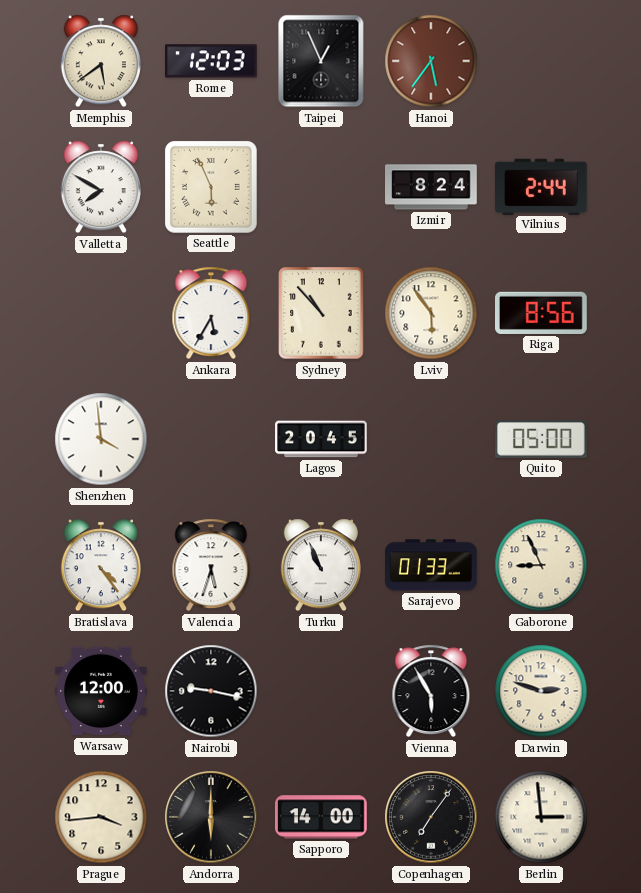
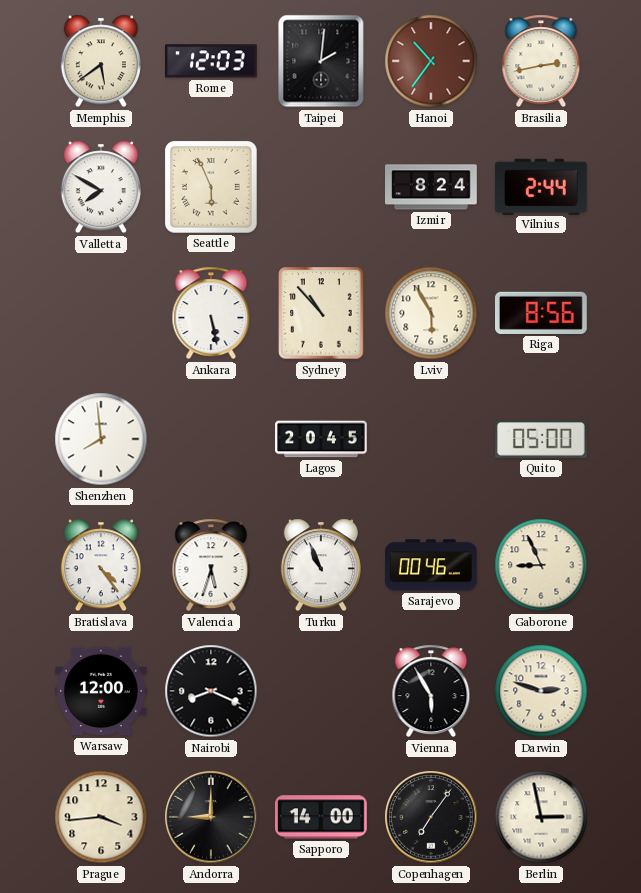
Taipei: 12:56 -> 2:01 (321, 61)
Hanoi: 5:36 -> 10:36 (431, 61)
Brasilia: none -> 2:43 (541, 61)
Ankara: 5:35 -> 5:28 (211, 313)
Lviv: 5:54 -> 5:55 (431, 313)
Shenzhen: 3:59 -> 7:59 (101, 439)
Sarajevo: 01:33 -> 00:46 (432, 565)
Nairobi: 9:17 -> 8:19 (211, 691)
Andorra: 6:00 -> 9:00 (211, 817)
Berlin: 2:59 -> 2:58 (541, 817)
